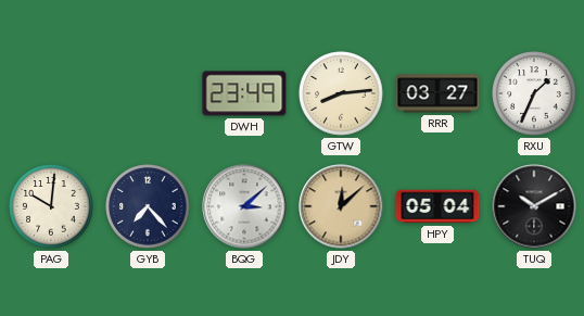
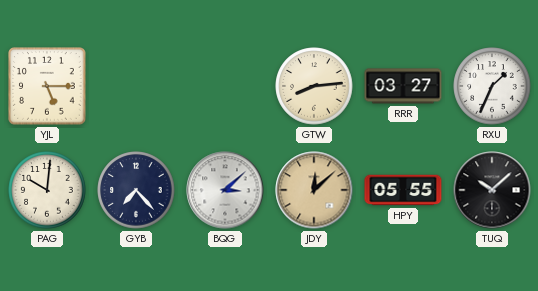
YJL: none -> 5:15 (47, 86)
DWH: 23:49 -> none (244, 93)
HPY: 05:04 -> 05:55 (403, 190)
TUQ: 10:10 -> 10:08 (492, 190)
